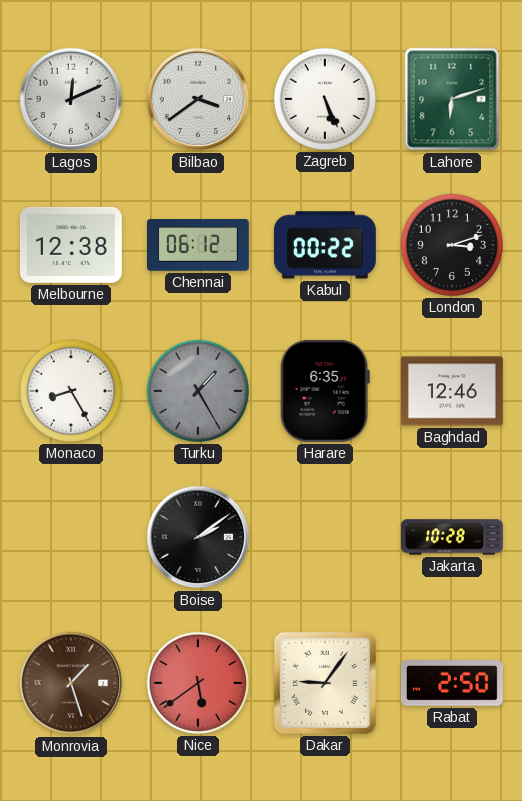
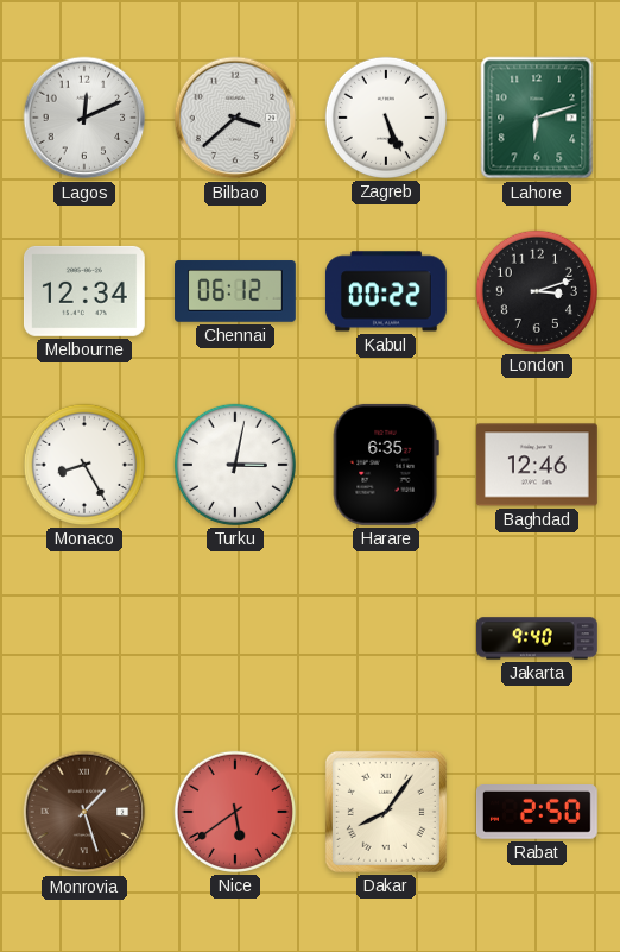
Bilbao: 3:39 -> 3:38 (235, 118)
Melbourne: 12:38 -> 12:34 (84, 291)
Turku: 1:25 -> 3:02 (235, 465)
Turku dial: grey -> white (235, 465)
Boise: 2:09 -> none (198, 537)
Jakarta: 10:28 -> 9:40 (538, 638)
Dakar: 9:06 -> 8:06 (386, 812)
